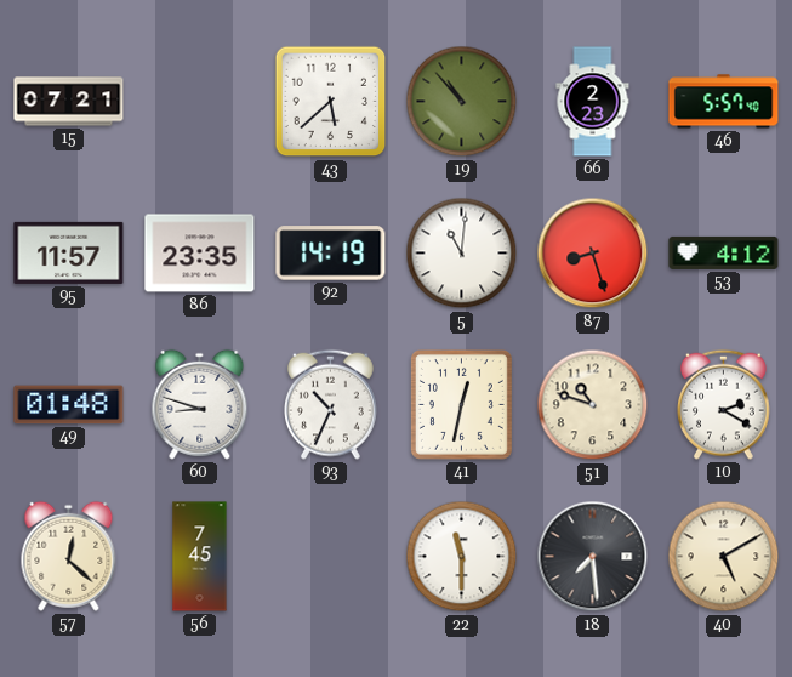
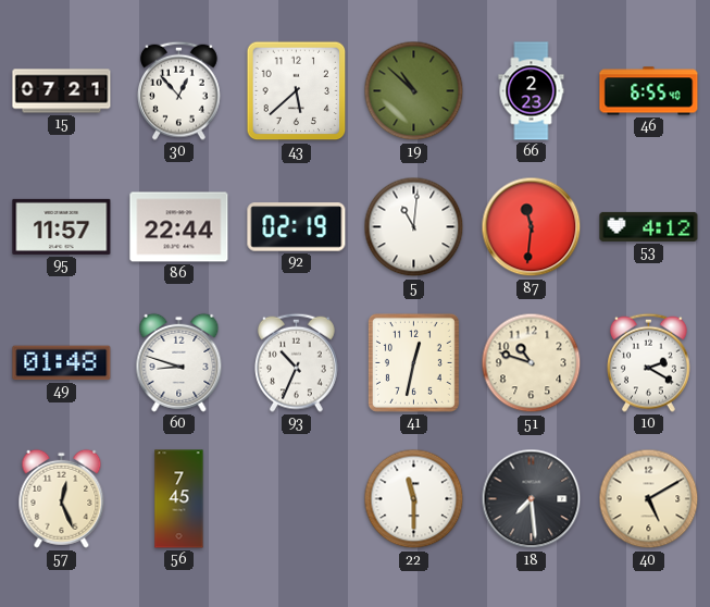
30: none -> 12:53 (179, 90)
19: 10:53 -> 10:52 (414, 91)
46: 5:57 -> 6:55 (649, 91)
86: 23:35 -> 22:44 (179, 227)
92: 14:19 -> 02:19 (297, 227)
87: 8:27 -> 11:31 (532, 227)
57: 12:22 -> 12:26 (62, 498)
